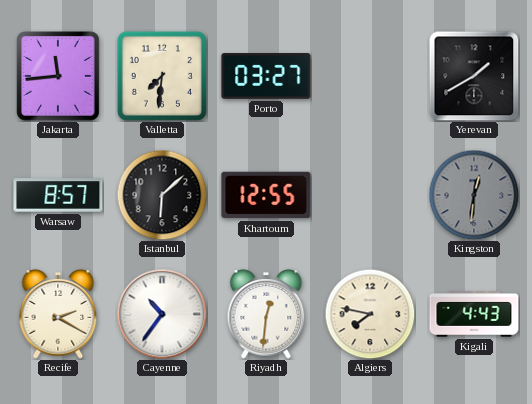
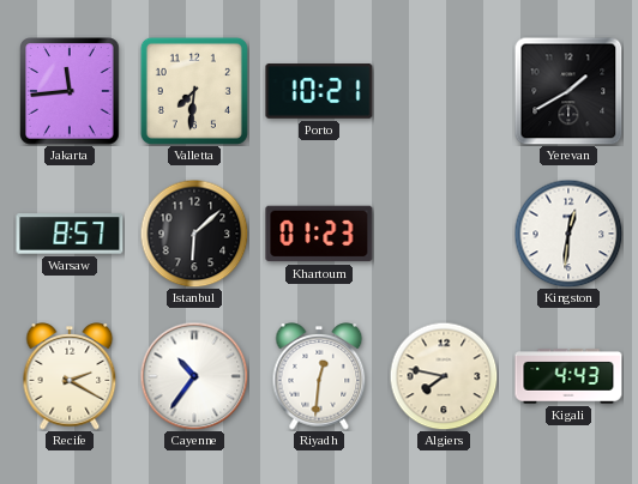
Porto: 03:27 -> 10:21 (319, 91)
Khartoum: 12:55 -> 01:23 (319, 234)
Kingston dial: grey -> white (568, 234)
